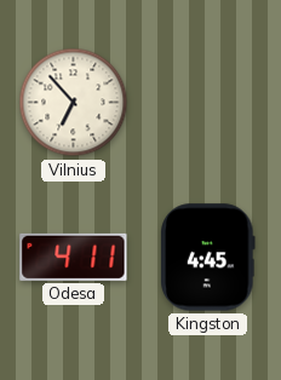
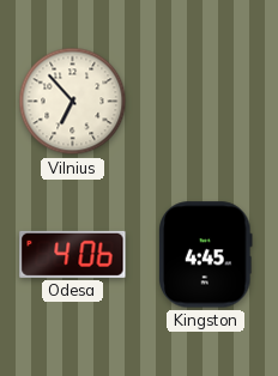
Odesa: 4:11 -> 4:06 (73, 254)
